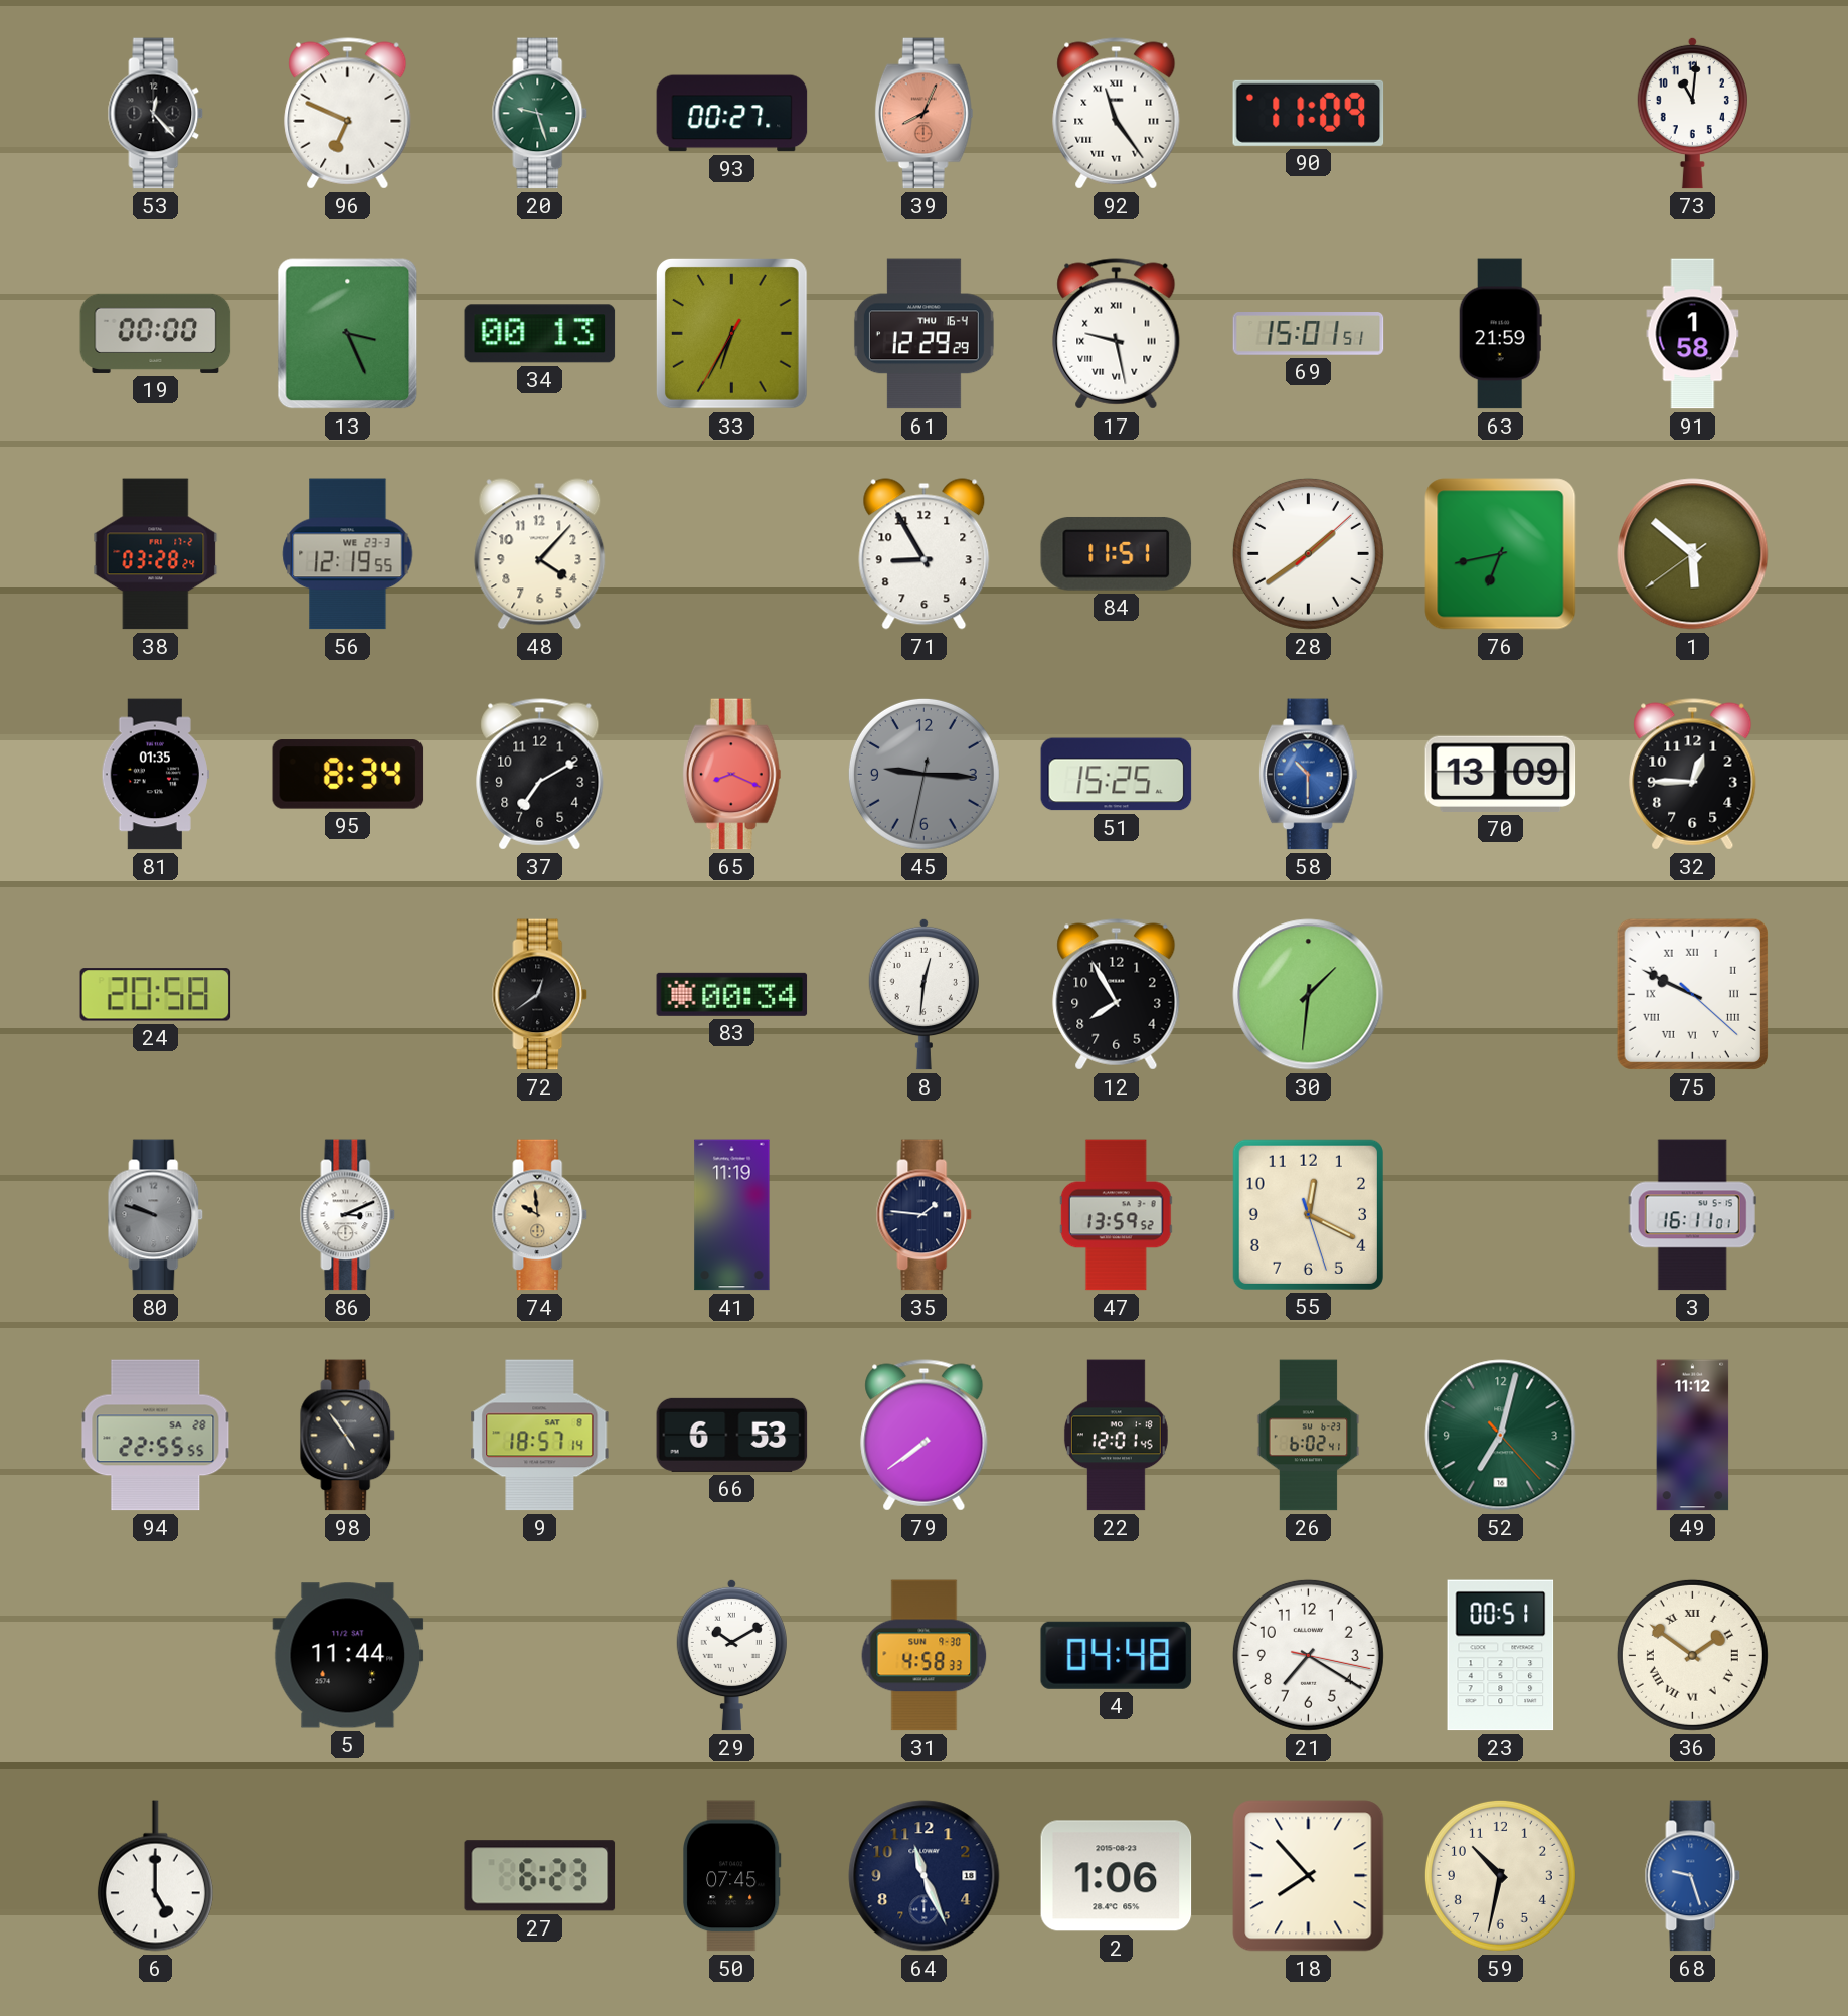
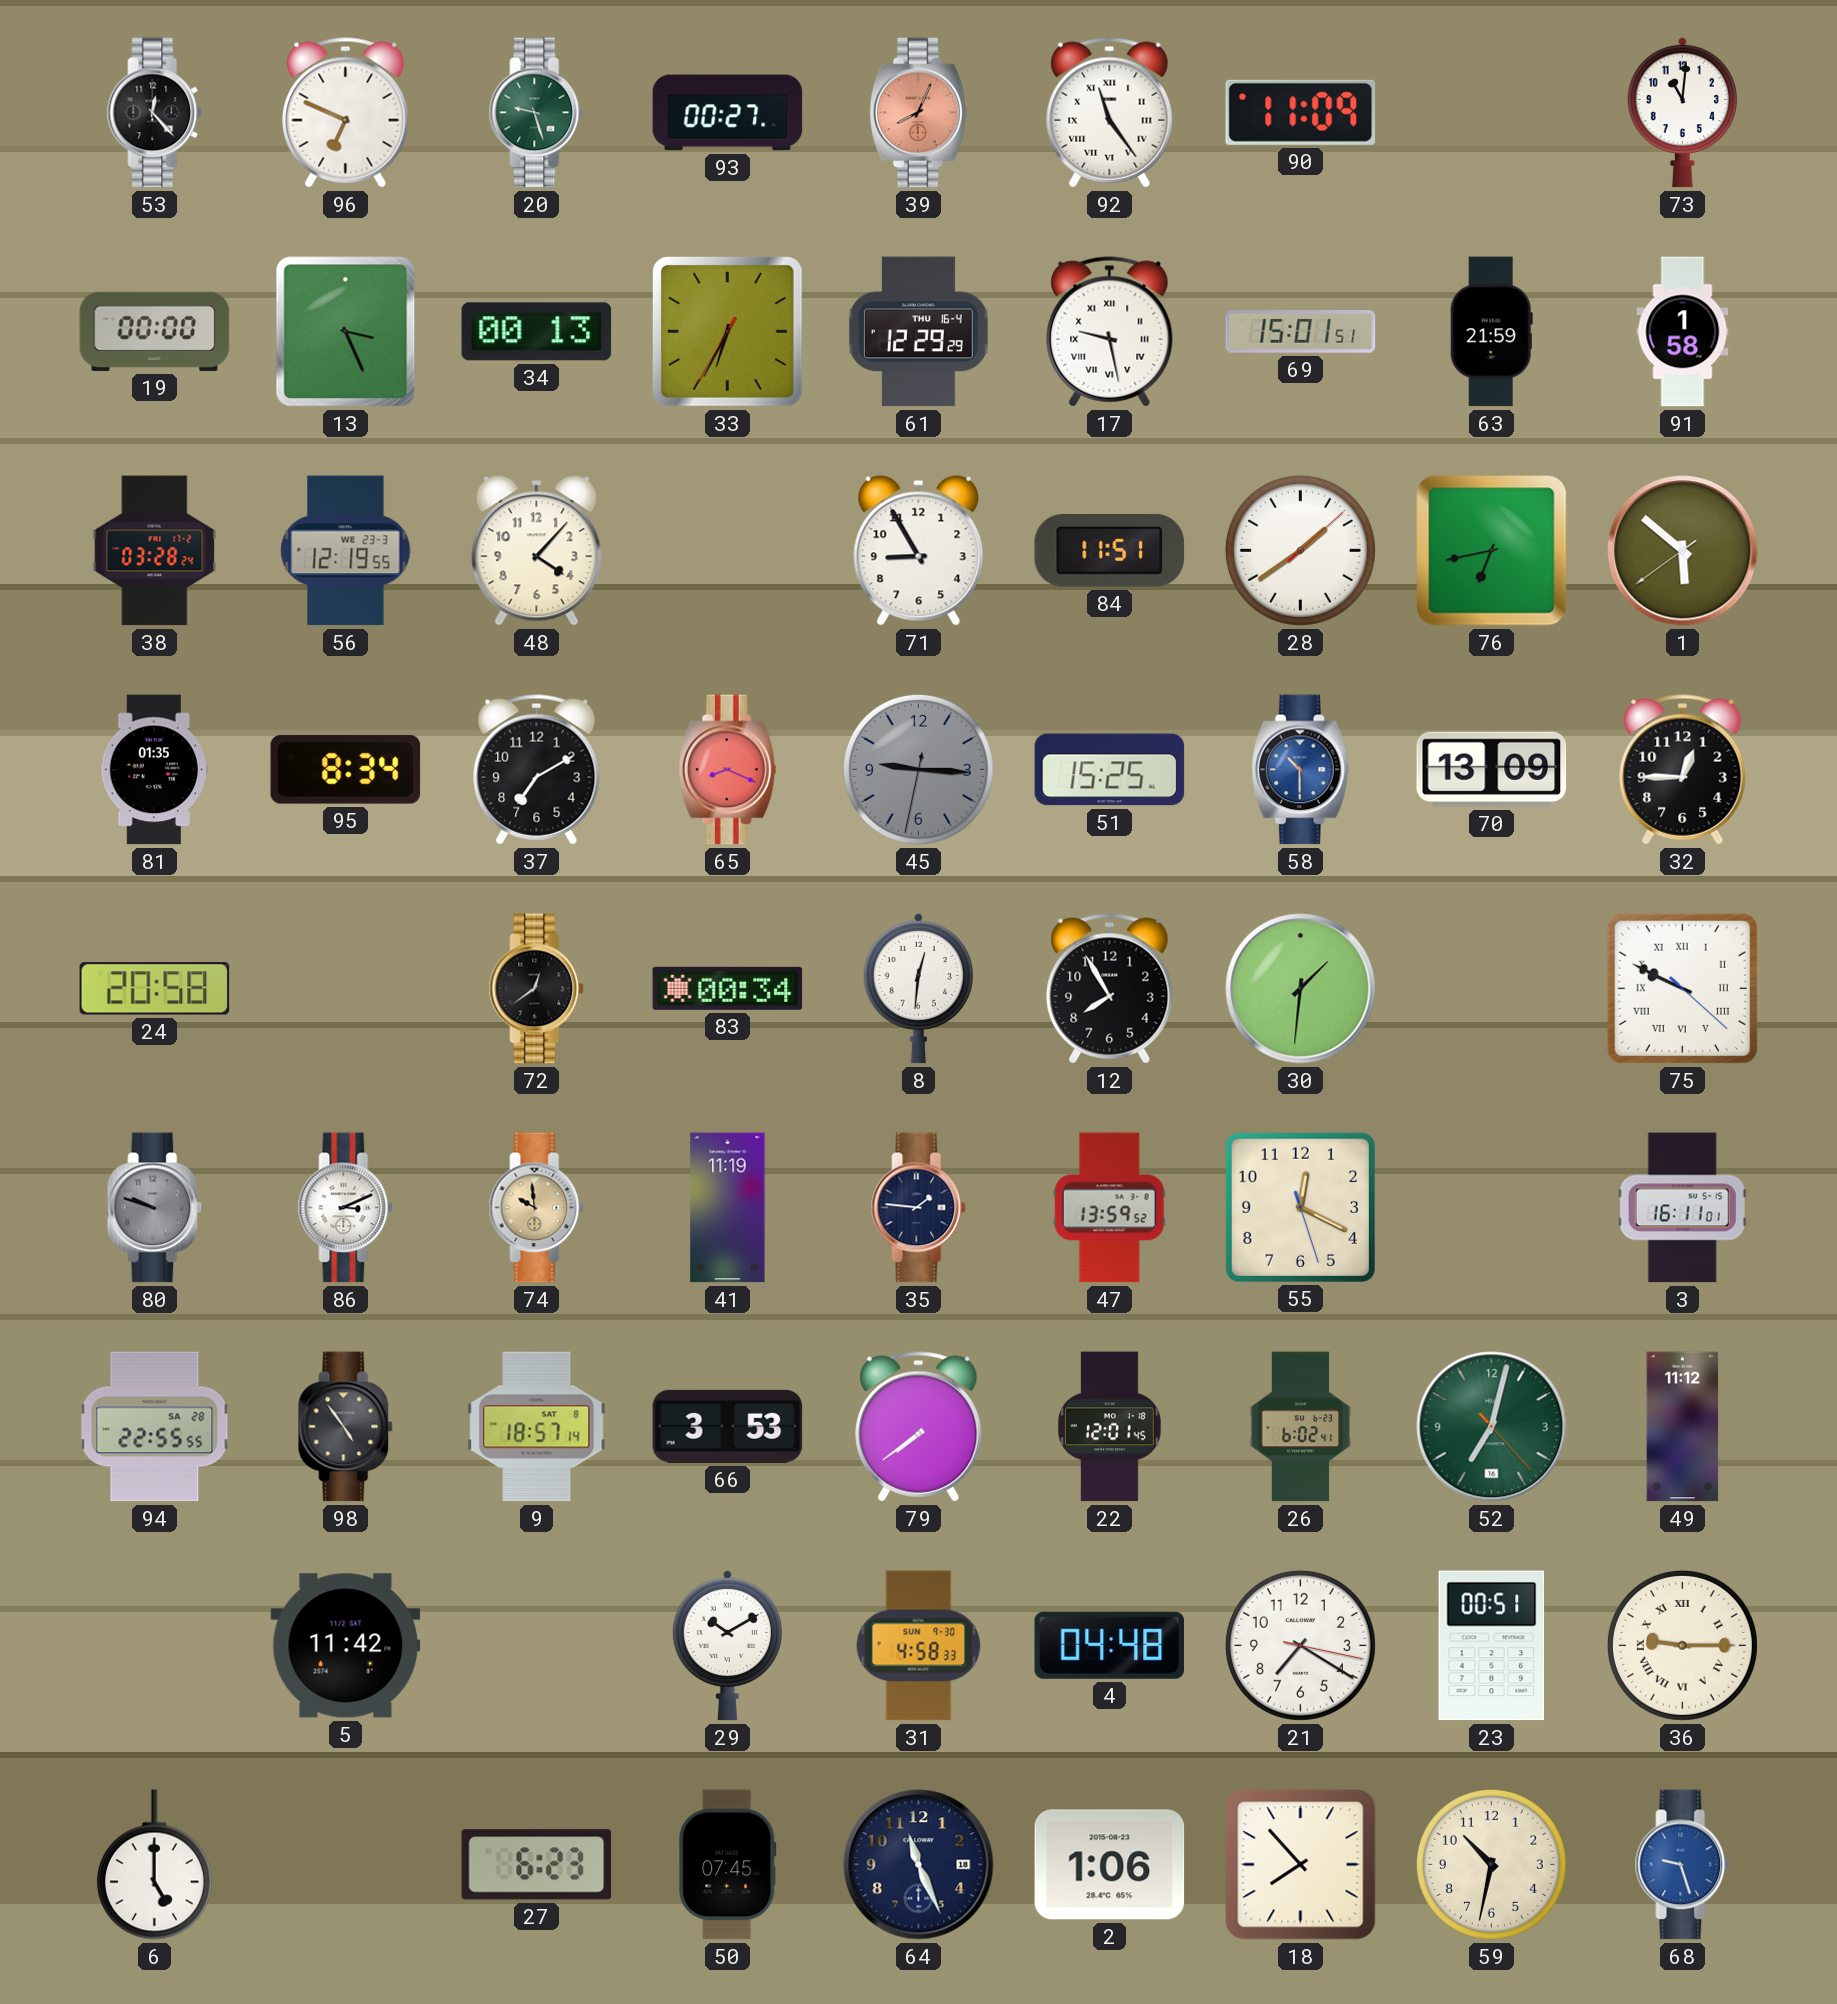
66: 6:53 -> 3:53 (728, 1426)
5: 11:44 -> 11:42 (346, 1646)
36: 1:51 -> 9:15 (1682, 1645)
